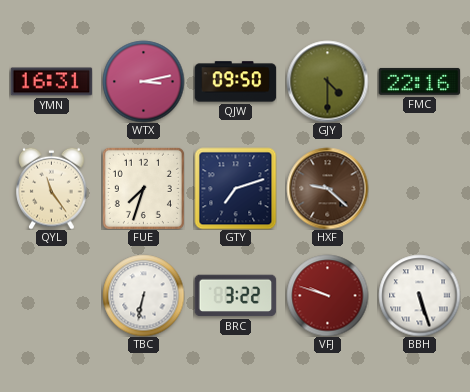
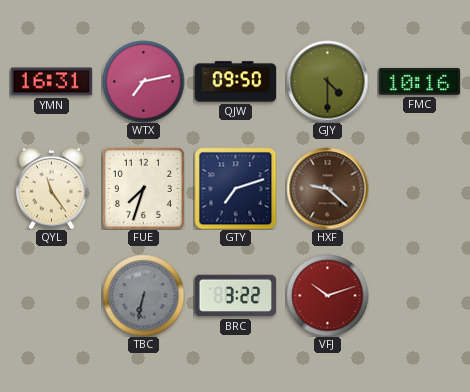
WTX: 3:13 -> 7:13 (143, 81)
FMC: 22:16 -> 10:16 (419, 81)
TBC dial: white -> grey (143, 295)
VFJ: 9:48 -> 10:12 (327, 295)
BBH: 5:27 -> none (419, 295)
